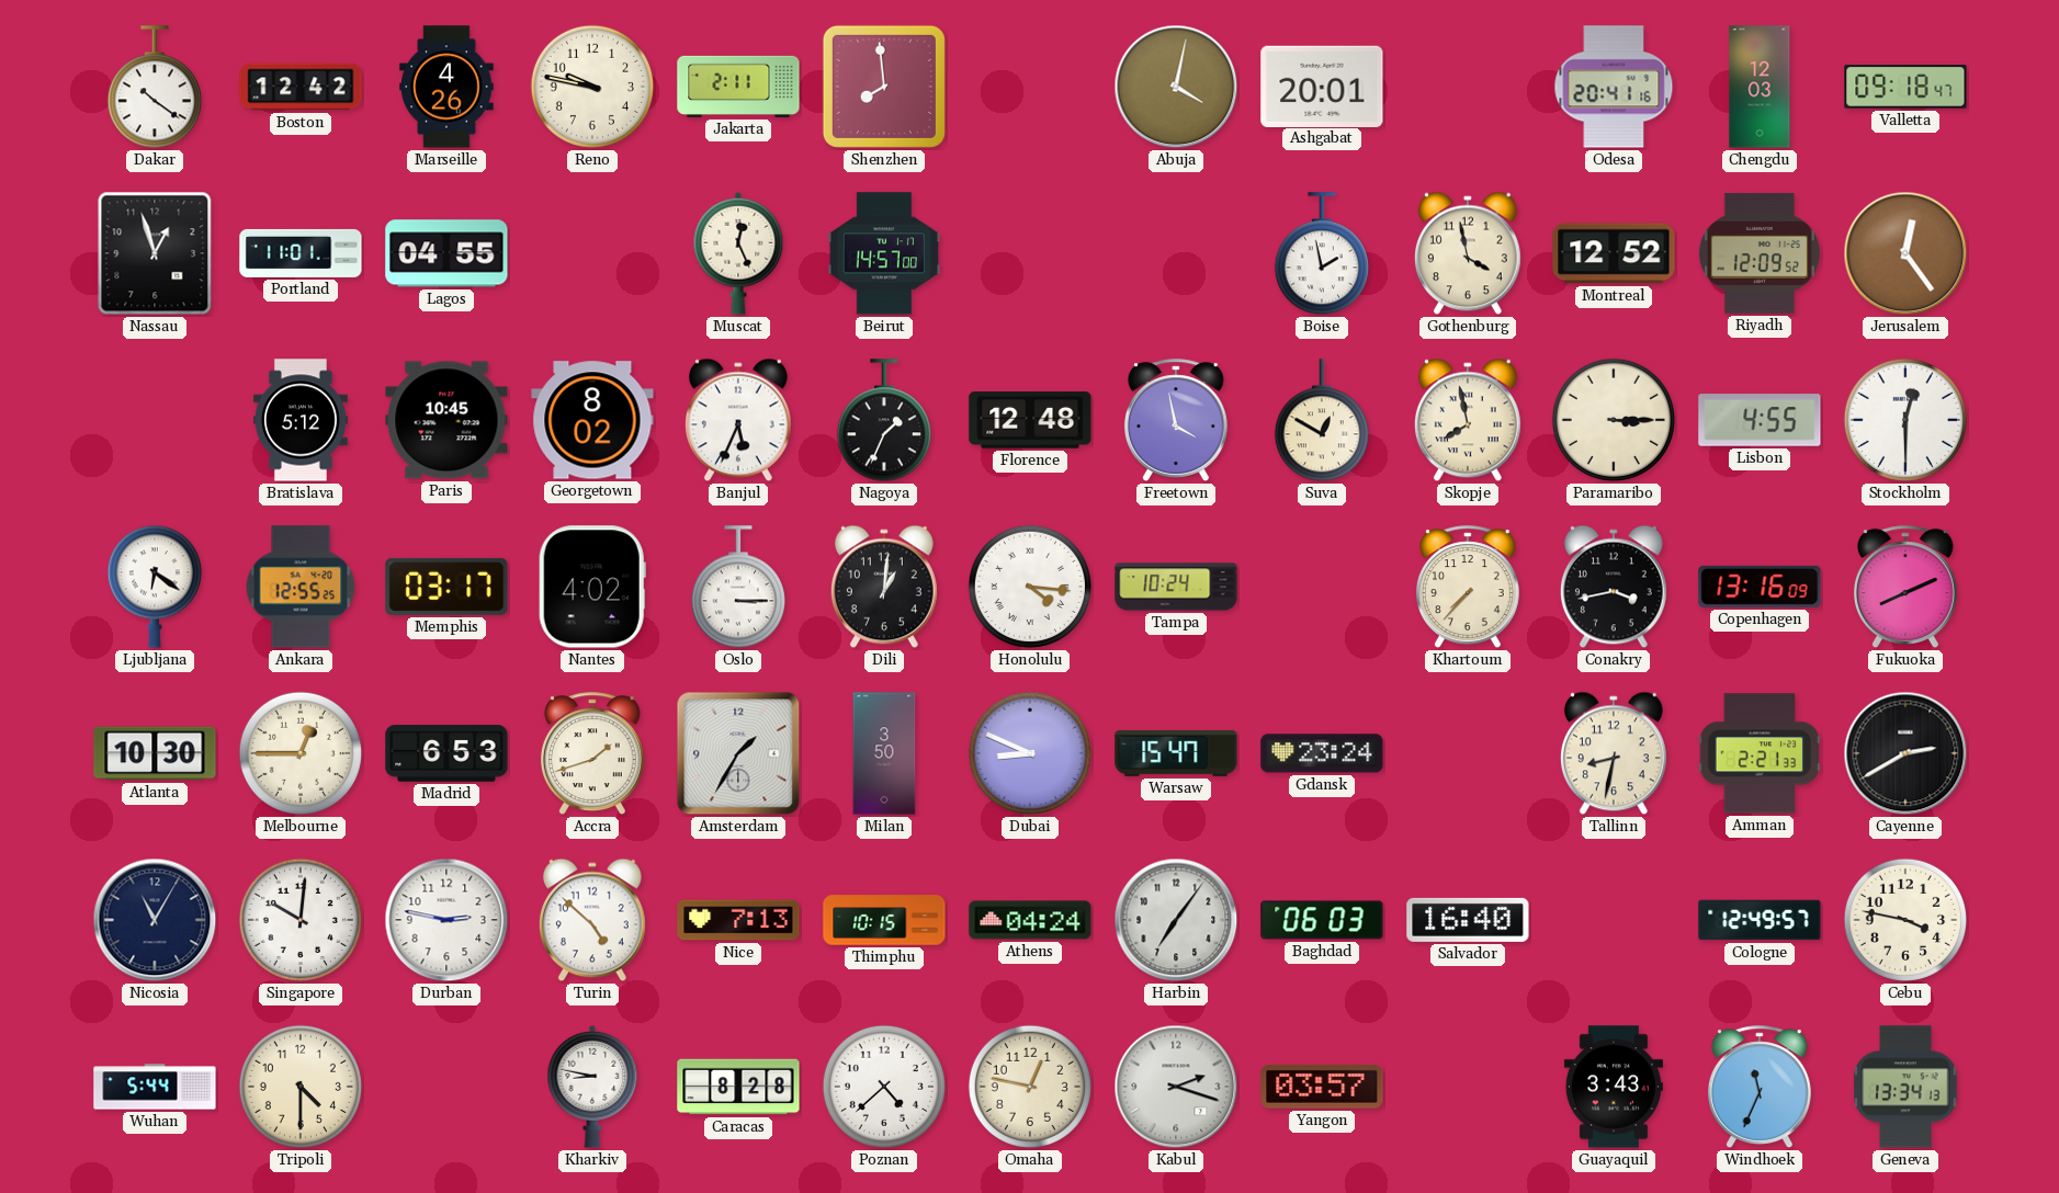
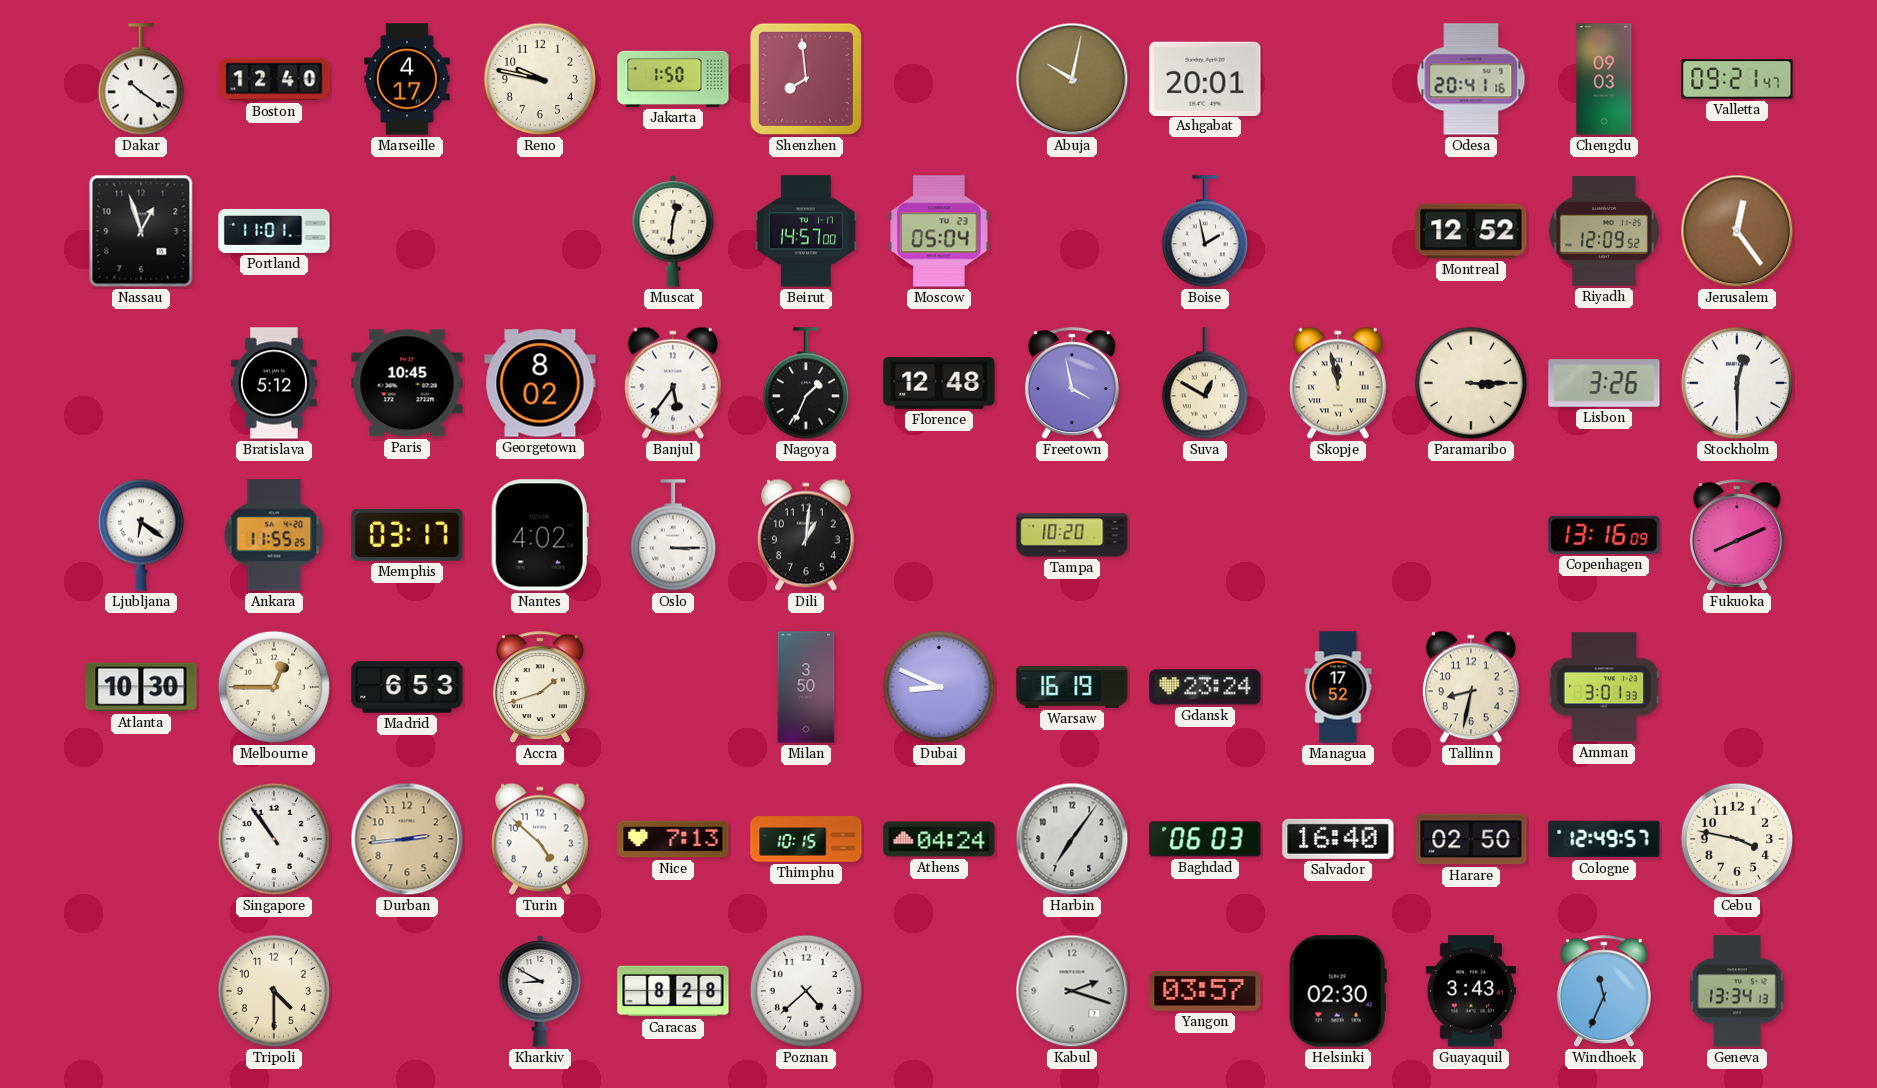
Boston: 12:42 -> 12:40 (274, 79)
Marseille: 4:26 -> 4:17 (407, 79)
Jakarta: 2:11 -> 1:50 (673, 79)
Abuja: 4:02 -> 10:02 (1072, 79)
Chengdu: 12:03 -> 09:03 (1604, 79)
Valletta: 09:18 -> 09:21 (1737, 79)
Lagos: 04:55 -> none (446, 253)
Muscat: 12:26 -> 12:31 (673, 231)
Moscow: none -> 05:04 (939, 231)
Gothenburg: 3:58 -> none (1468, 253)
Banjul: 5:34 -> 5:36 (673, 383)
Skopje: 7:58 -> 11:58 (1338, 383)
Lisbon: 4:55 -> 3:26 (1604, 383)
Ankara: 12:55 -> 11:55 (274, 535)
Honolulu: 4:16 -> none (1030, 587)
Tampa: 10:24 -> 10:20 (1072, 535)
Khartoum: 7:37 -> none (1468, 587)
Conakry: 3:43 -> none (1614, 587)
Amsterdam: 1:35 -> none (738, 753)
Warsaw: 15:47 -> 16:19 (1072, 687)
Managua: none -> 17:52 (1338, 687)
Amman: 2:21 -> 3:01 (1603, 687)
Cayenne: 2:40 -> none (1905, 753)
Nicosia: 11:05 -> none (155, 920)
Singapore: 10:01 -> 10:54 (274, 839)
Durban: 2:47 -> 2:44 (407, 839)
Durban dial: white -> champagne (407, 839)
Harare: none -> 02:50 (1471, 839)
Wuhan: 5:44 -> none (155, 1087)
Kharkiv: 8:47 -> 8:50 (540, 991)
Omaha: 12:47 -> none (1030, 1087)
Helsinki: none -> 02:30 (1338, 991)
